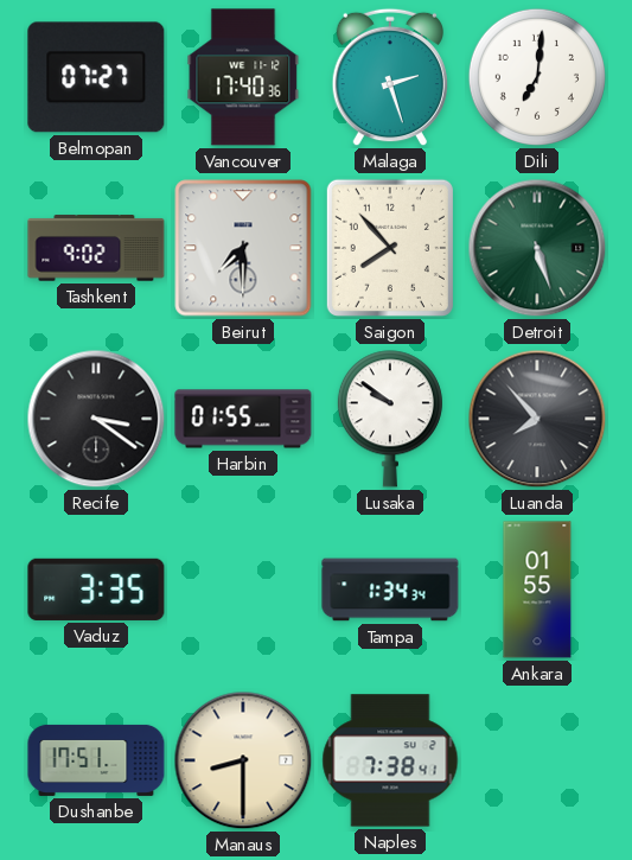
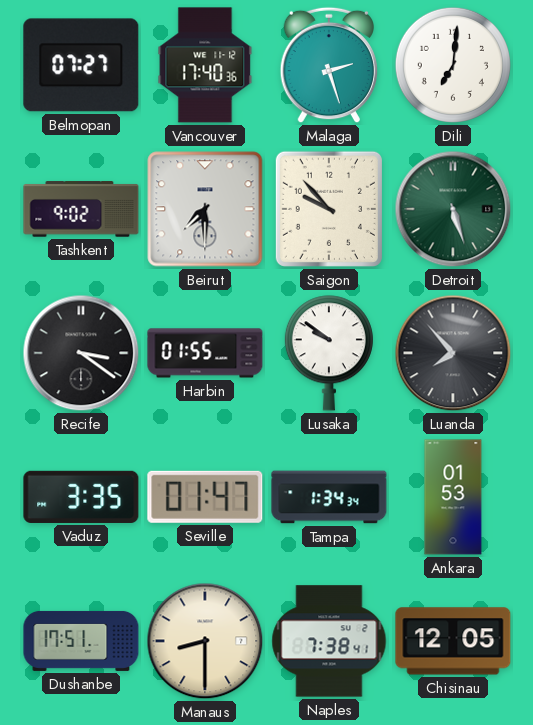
Saigon: 7:53 -> 9:53 (329, 209)
Seville: none -> 01:47 (205, 497)
Ankara: 01:55 -> 01:53 (453, 497)
Chisinau: none -> 12:05 (453, 641)
